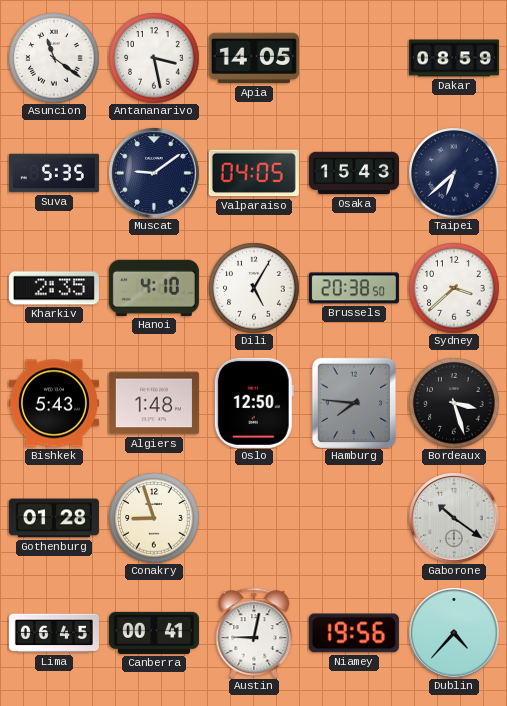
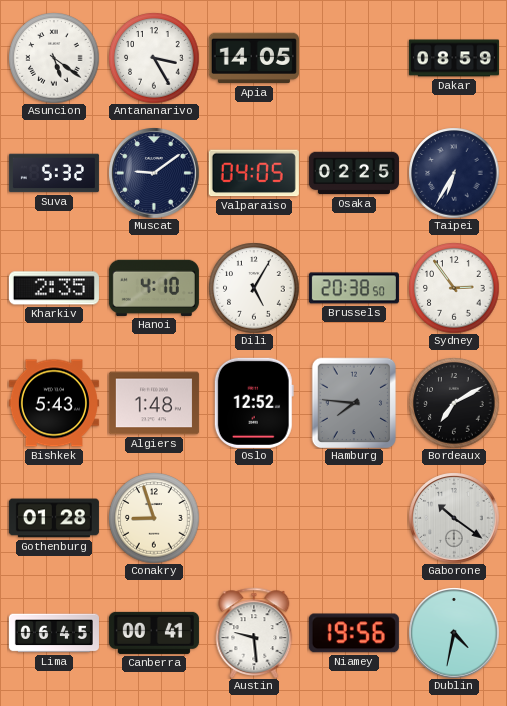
Asuncion: 11:21 -> 5:21 (54, 58)
Antananarivo: 3:28 -> 3:25 (154, 58)
Suva: 5:35 -> 5:32 (54, 173)
Osaka: 15:43 -> 02:25 (354, 173)
Taipei: 6:38 -> 6:35 (454, 173)
Sydney: 3:38 -> 2:54 (454, 288)
Oslo: 12:50 -> 12:52 (254, 403)
Bordeaux: 3:27 -> 7:10 (454, 403)
Austin: 9:02 -> 9:29 (254, 633)
Dublin: 4:37 -> 4:32 (454, 633)
